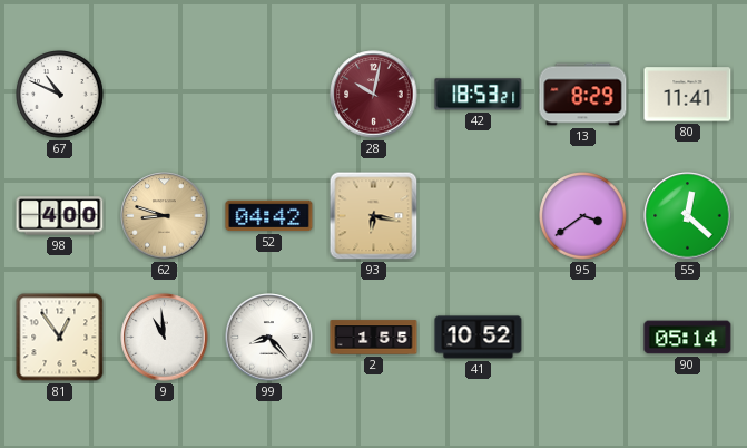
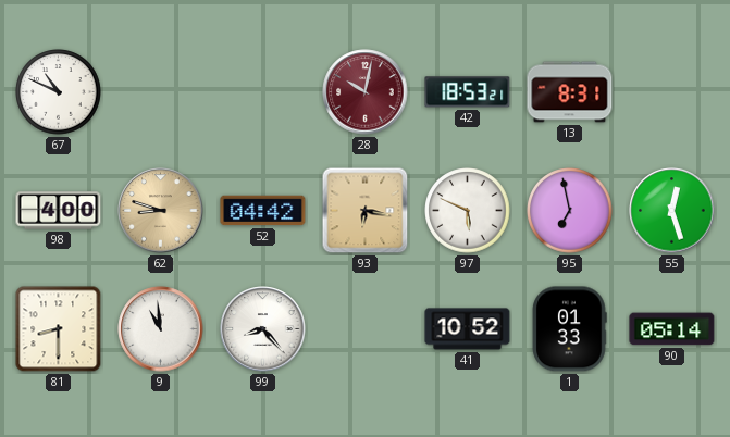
13: 8:29 -> 8:31 (570, 92)
80: 11:41 -> none (688, 95)
97: none -> 5:49 (468, 211)
95: 3:39 -> 6:58 (570, 211)
55: 12:22 -> 12:27 (672, 211)
81: 12:54 -> 8:30 (59, 329)
2: 1:55 -> none (374, 338)
1: none -> 01:33 (569, 329)
